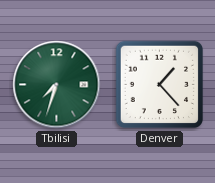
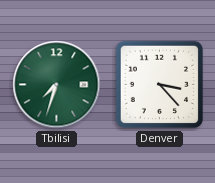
Denver: 1:23 -> 3:23 (160, 85)
